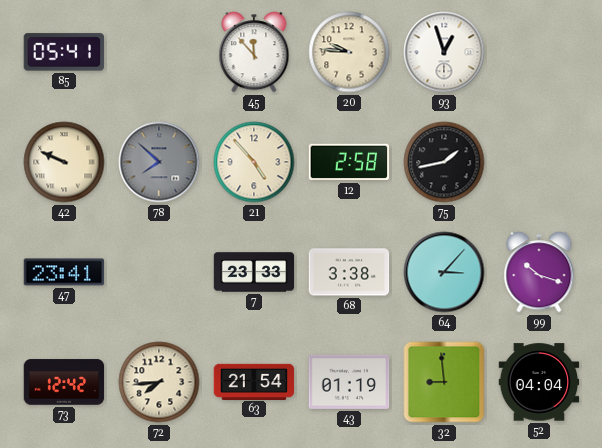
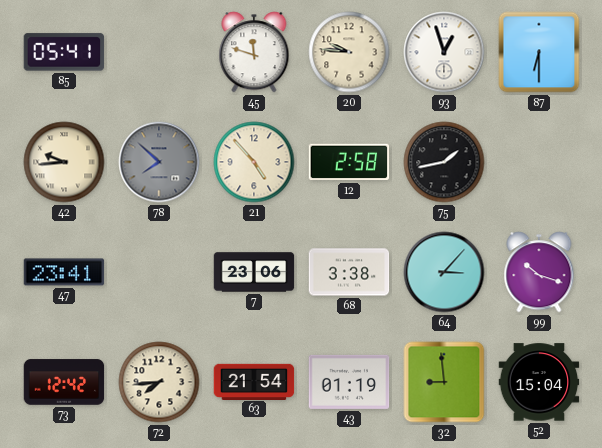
45: 11:53 -> 11:48 (254, 52)
87: none -> 6:30 (539, 52)
42: 9:49 -> 9:44 (64, 162)
7: 23:33 -> 23:06 (254, 272)
52: 04:04 -> 15:04 (539, 382)
